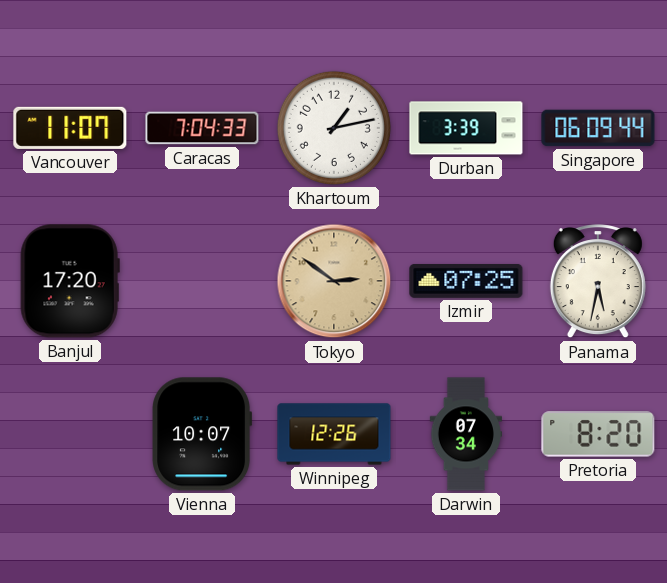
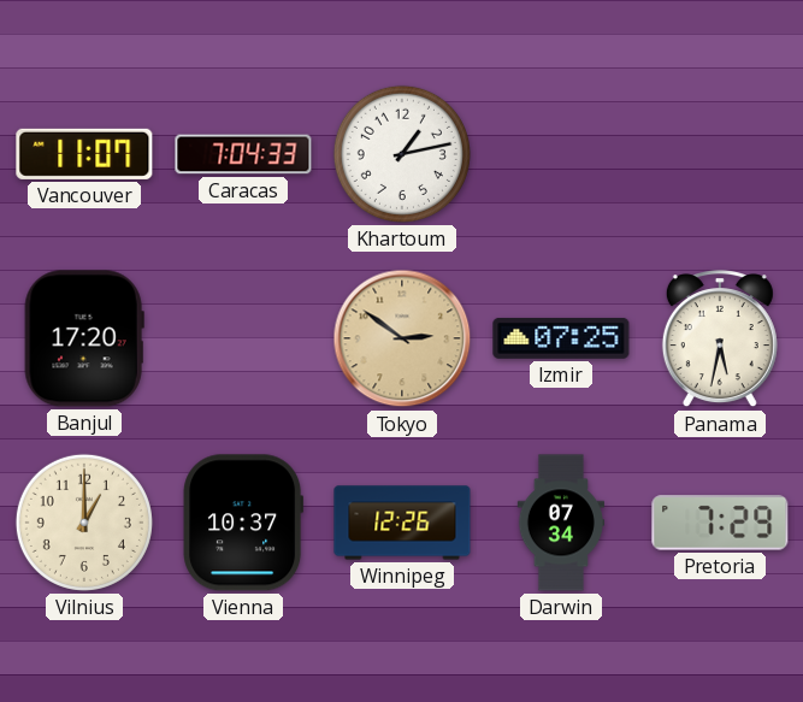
Durban: 3:39 -> none (466, 128)
Singapore: 06:09 -> none (598, 128)
Vilnius: none -> 1:00 (84, 523)
Vienna: 10:07 -> 10:37 (243, 523)
Pretoria: 8:20 -> 7:29 (720, 523)
